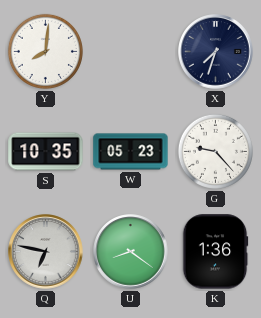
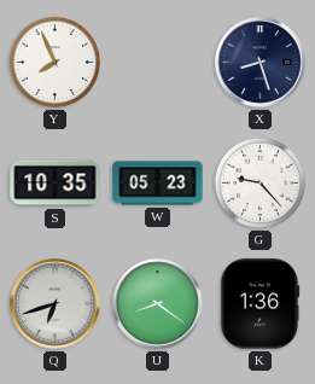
Y: 8:01 -> 7:56 (54, 62)
X: 7:33 -> 8:27 (261, 63)
Q: 6:47 -> 6:42 (56, 304)
